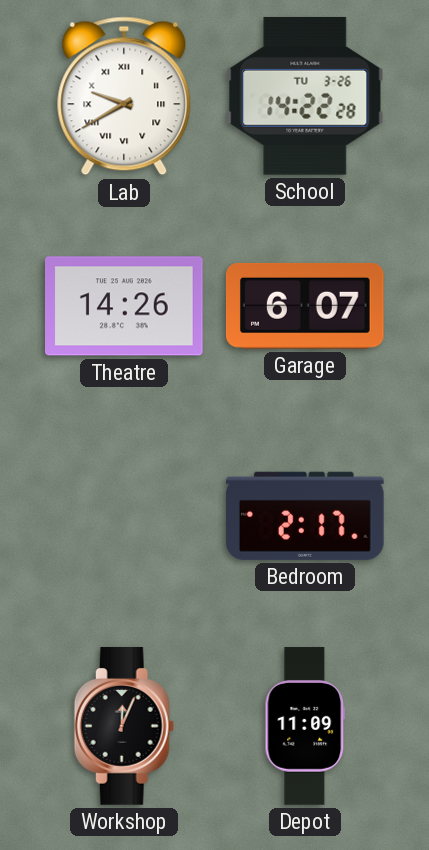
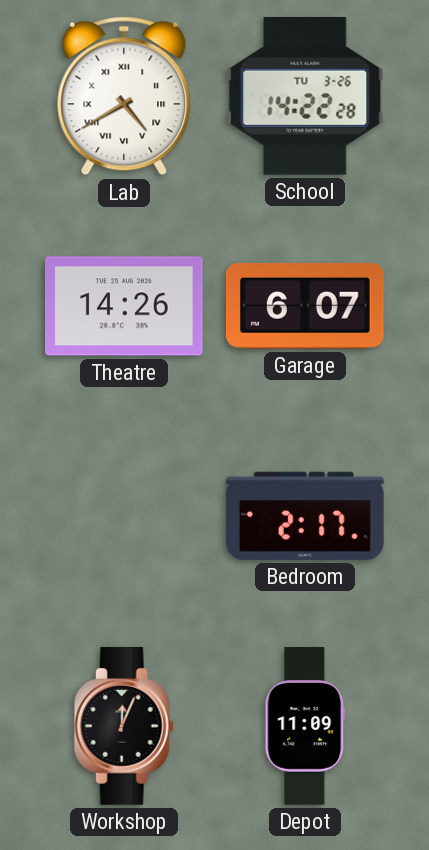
Lab: 9:40 -> 4:40 (124, 96)
